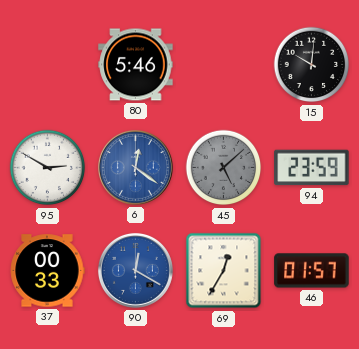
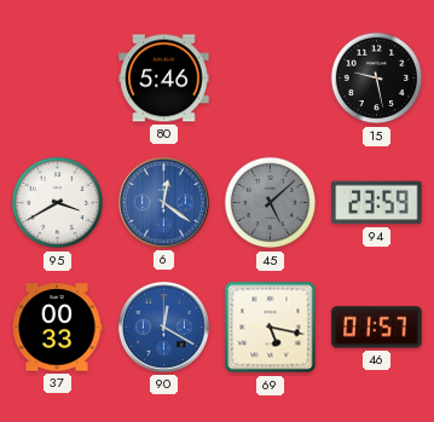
15: 10:01 -> 9:28 (377, 79)
95: 2:50 -> 3:40 (58, 203)
69: 12:35 -> 5:17 (271, 328)
